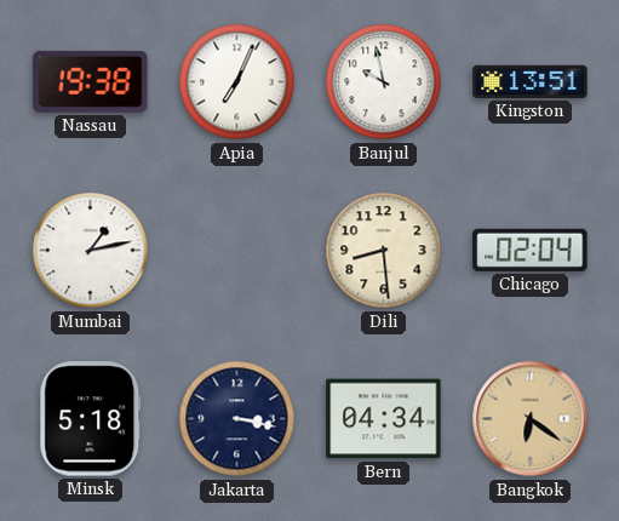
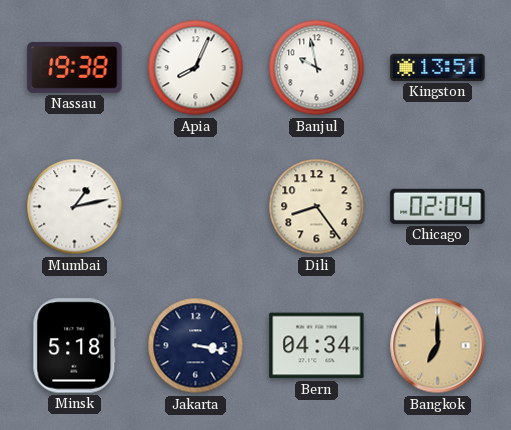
Apia: 7:04 -> 8:04 (196, 68)
Dili: 8:29 -> 8:24 (317, 207)
Bangkok: 6:21 -> 7:00 (438, 346)
